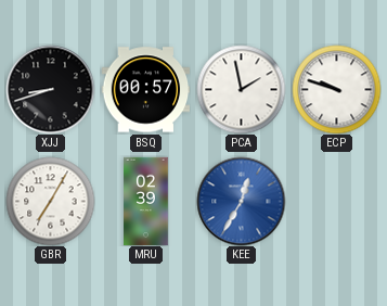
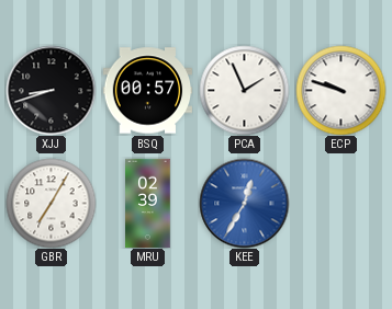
PCA: 1:58 -> 1:56 (244, 90)
